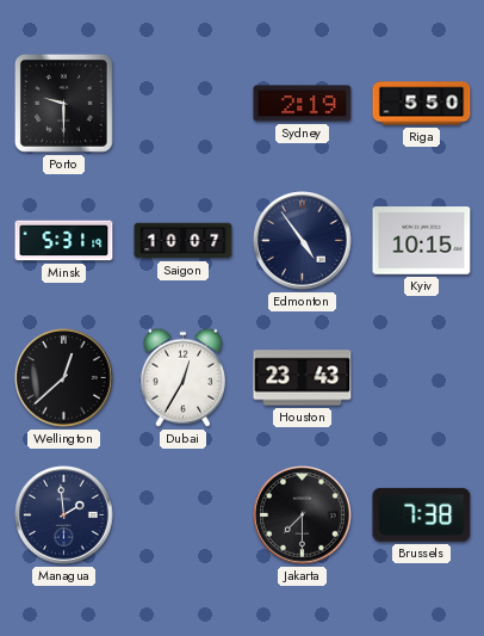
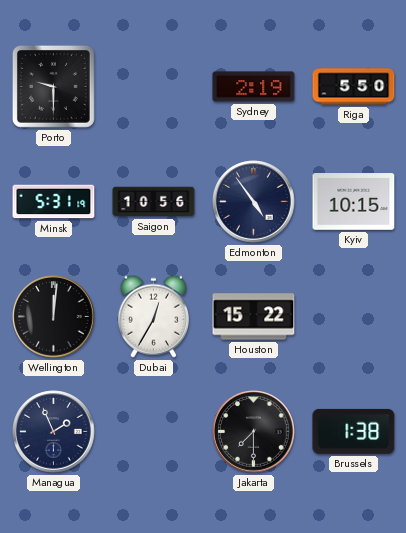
Saigon: 10:07 -> 10:56 (154, 202)
Wellington: 12:38 -> 12:01 (54, 317)
Houston: 23:43 -> 15:22 (254, 317)
Managua: 1:59 -> 1:56 (54, 432)
Brussels: 7:38 -> 1:38 (354, 431)
